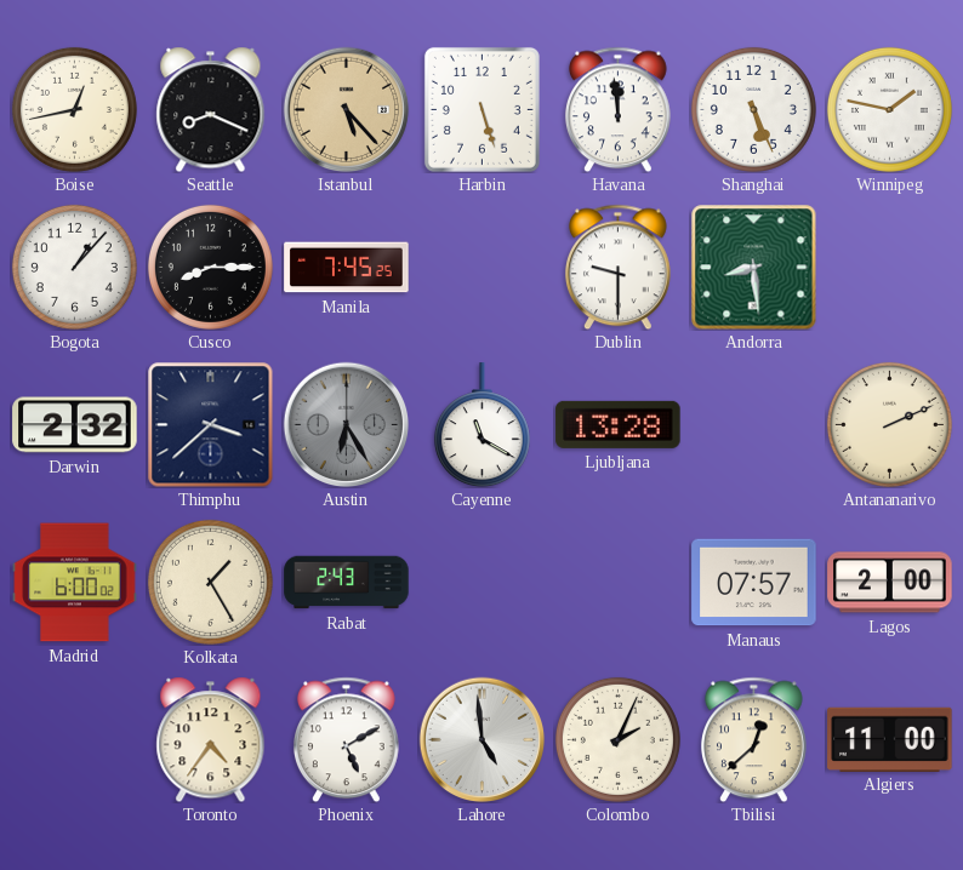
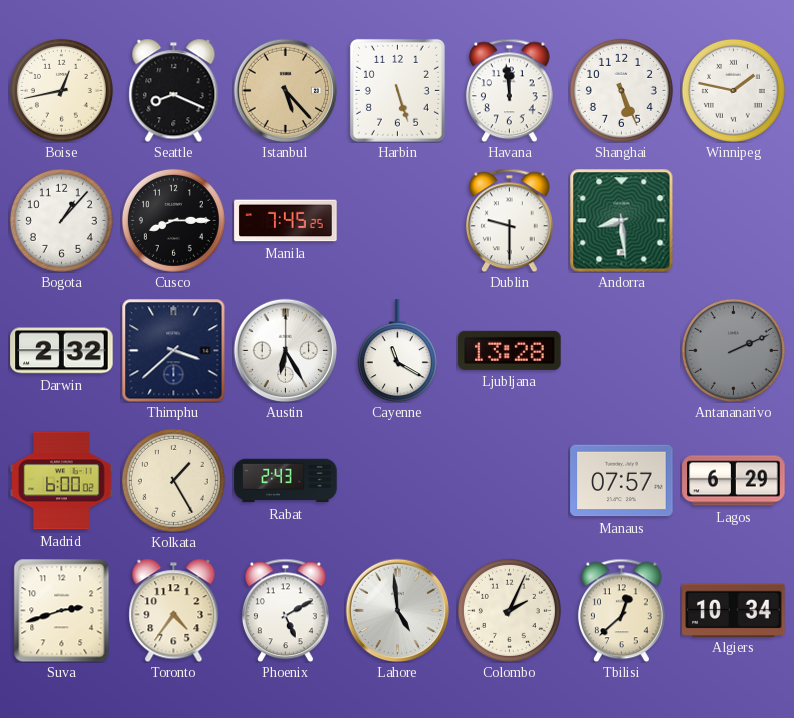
Austin dial: grey -> white (285, 350)
Antananarivo dial: cream -> grey (733, 350)
Lagos: 2:00 -> 6:29 (734, 481)
Suva: none -> 2:42 (62, 610)
Algiers: 11:00 -> 10:34 (734, 610)
